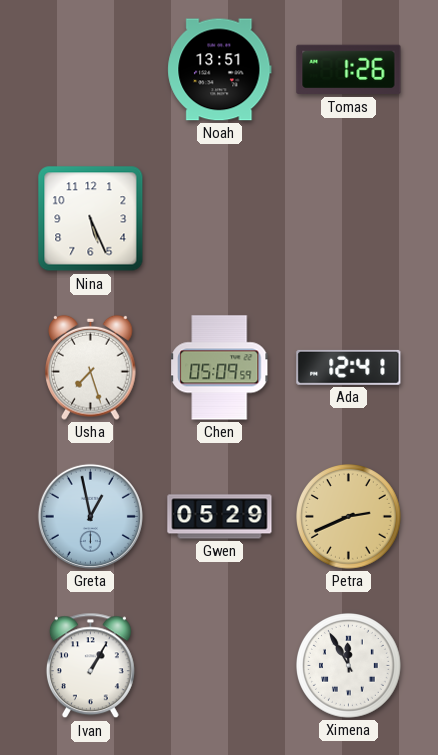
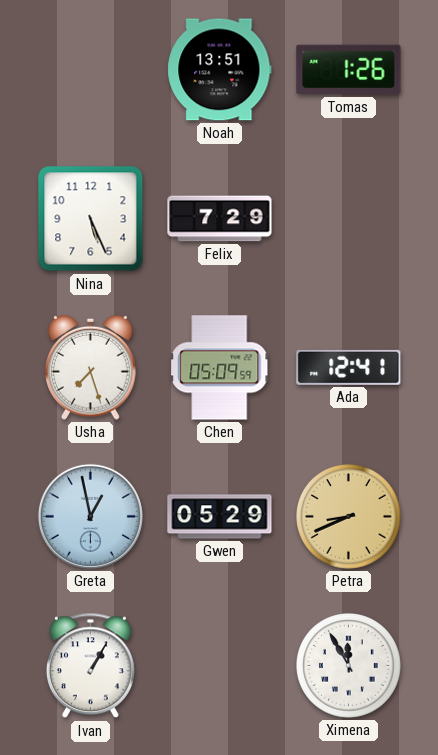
Felix: none -> 7:29 (220, 219)
Petra: 2:41 -> 8:41 (349, 517)
